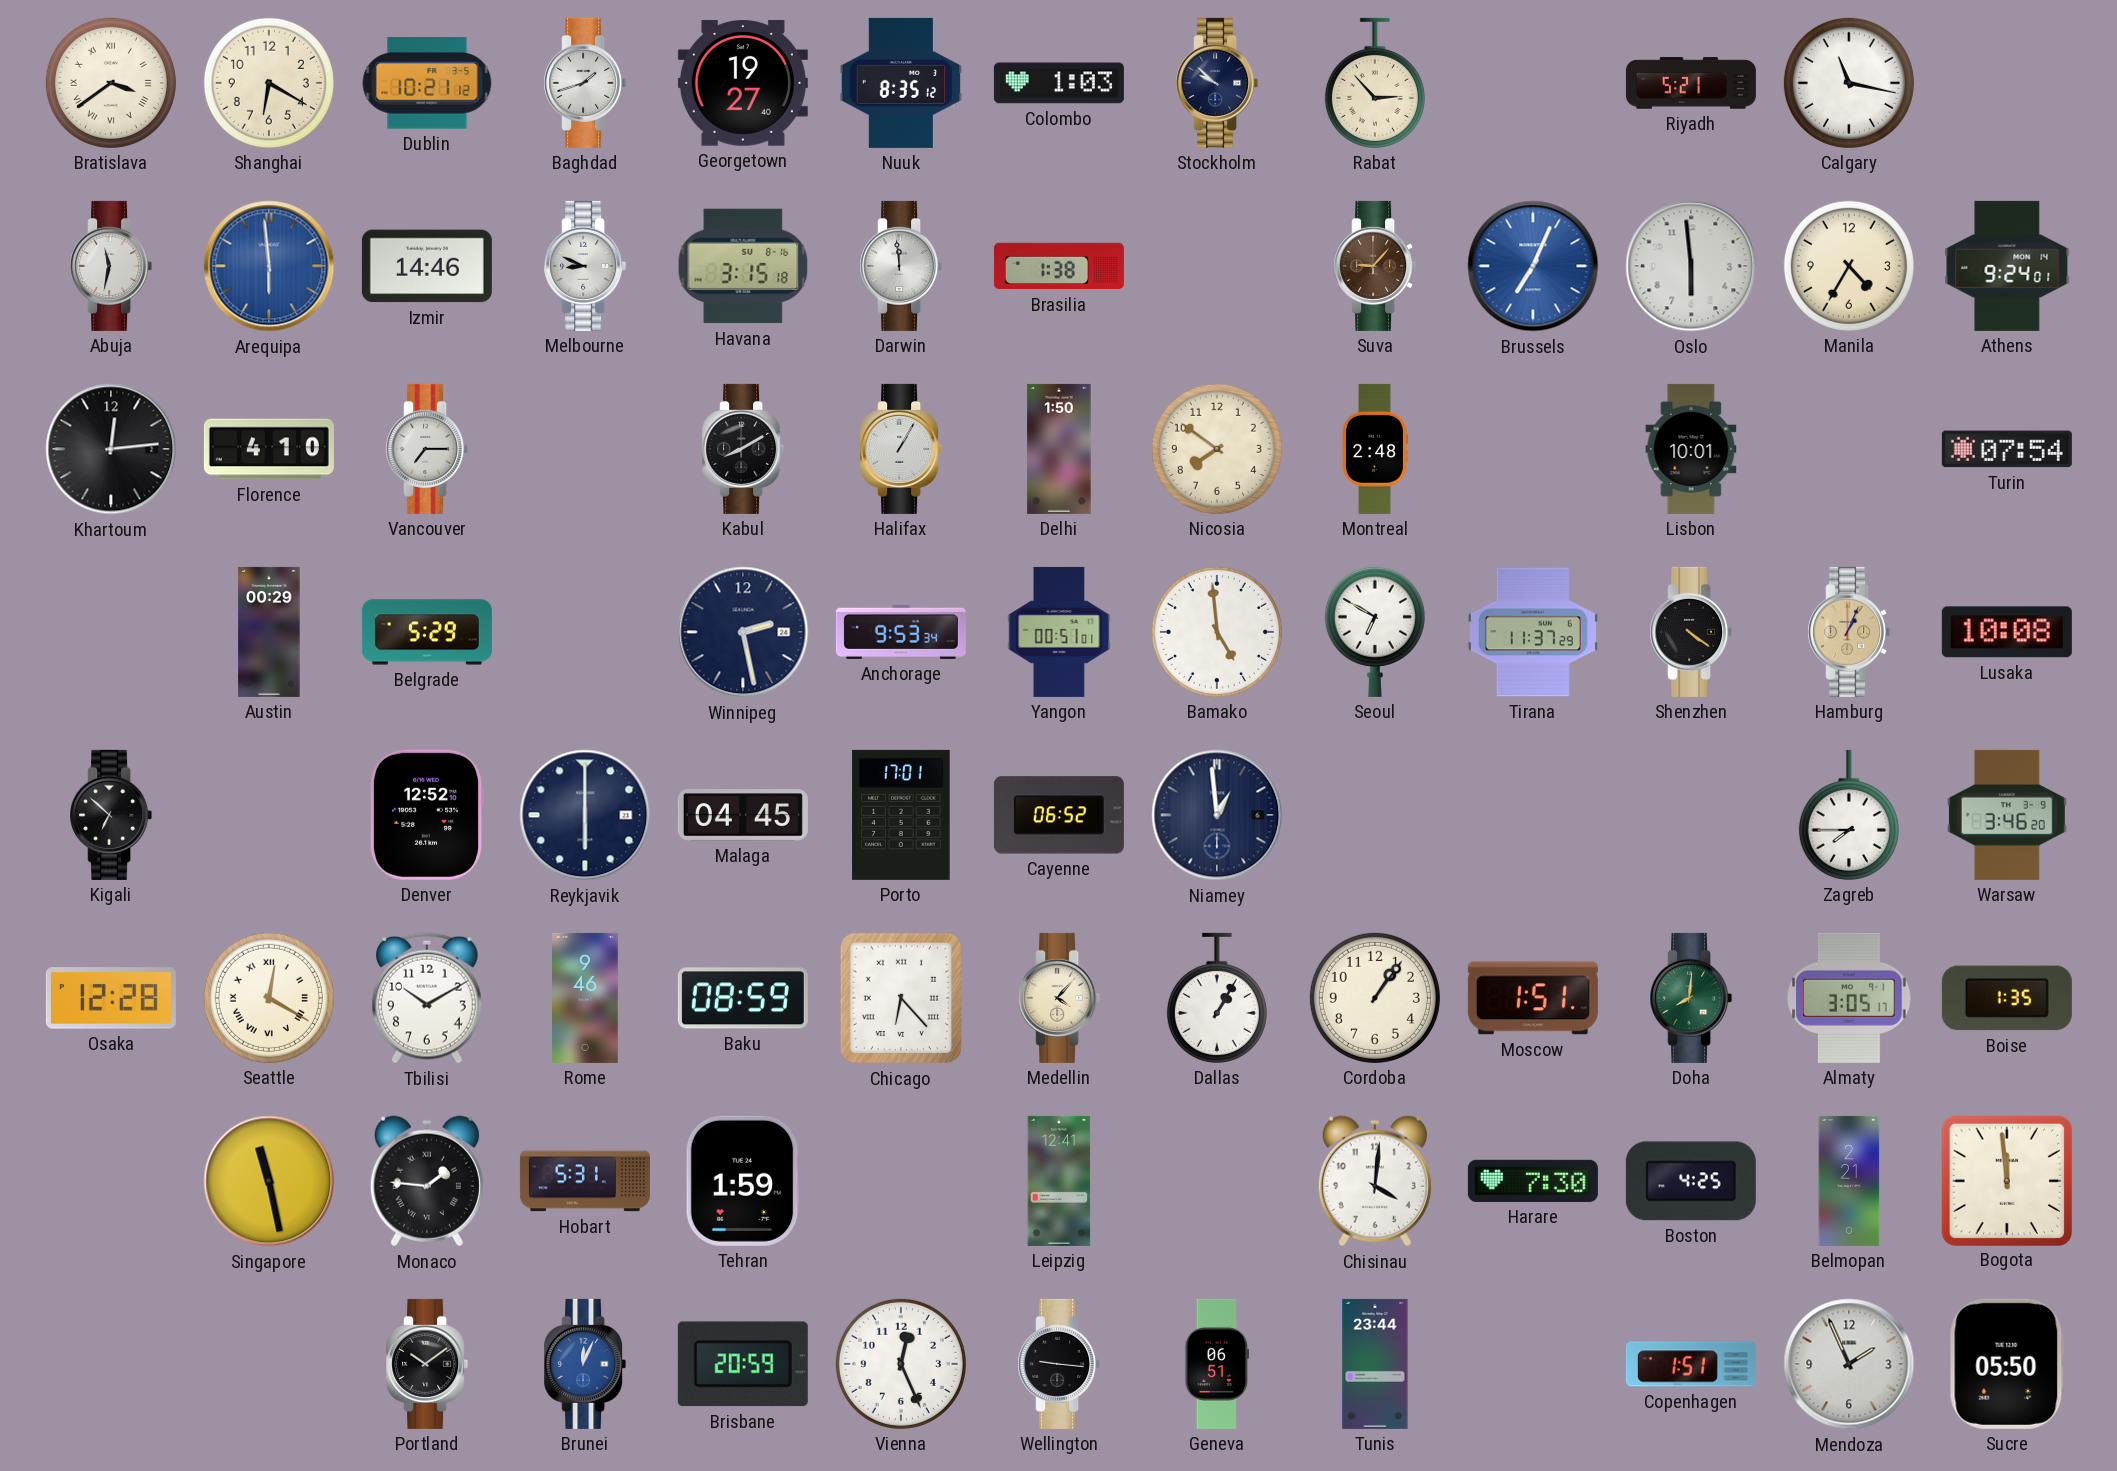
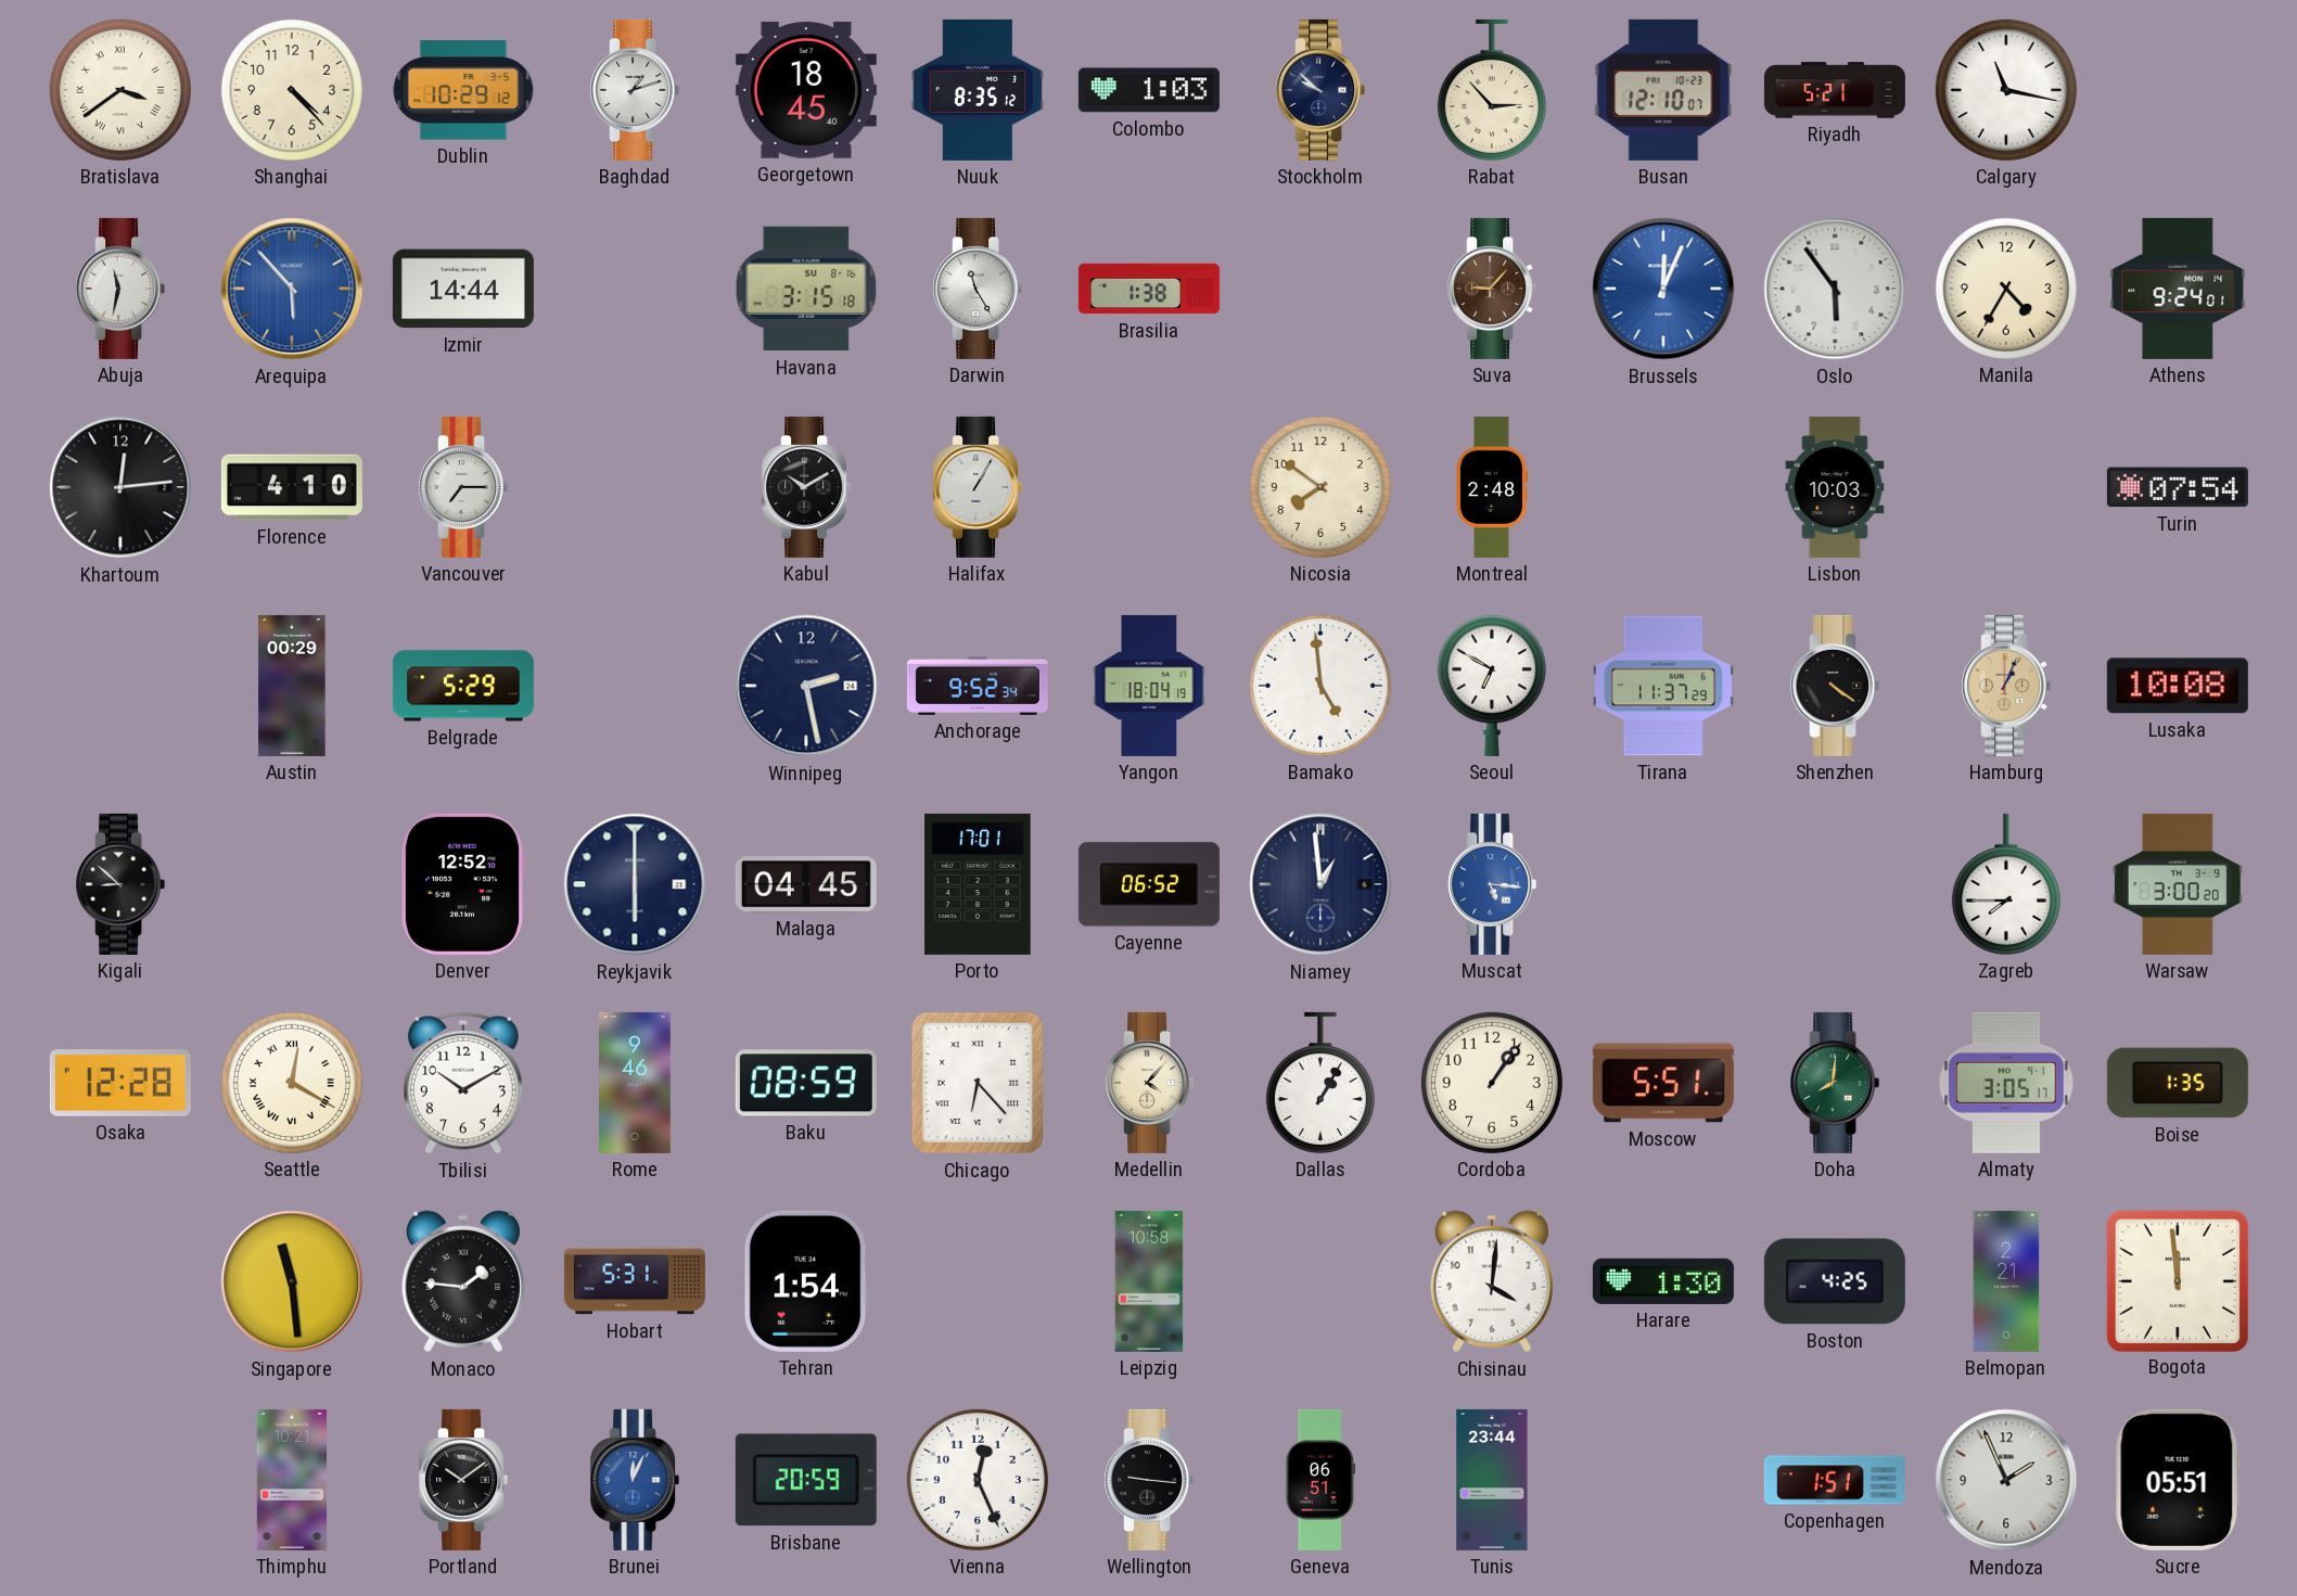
Shanghai: 6:20 -> 4:23 (292, 90)
Dublin: 10:21 -> 10:29 (463, 90)
Baghdad: 1:42 -> 1:12 (635, 90)
Georgetown: 19:27 -> 18:45 (806, 90)
Busan: none -> 12:10 (1663, 90)
Arequipa: 5:59 -> 5:53 (292, 289)
Izmir: 14:46 -> 14:44 (463, 289)
Melbourne: 8:49 -> none (585, 266)
Darwin: 11:59 -> 11:25 (978, 289)
Brussels: 7:04 -> 12:04 (1663, 289)
Oslo: 5:59 -> 5:54 (1835, 289)
Kabul: 8:10 -> 10:10 (806, 487)
Delhi: 1:50 -> none (1059, 449)
Lisbon: 10:01 -> 10:03 (1835, 487)
Anchorage: 9:53 -> 9:52 (978, 686)
Yangon: 00:51 -> 18:04 (1149, 686)
Kigali: 6:52 -> 8:52 (120, 884)
Muscat: none -> 5:16 (1492, 884)
Warsaw: 3:46 -> 3:00 (2178, 884)
Moscow: 1:51 -> 5:51 (1663, 1083)
Singapore: 11:28 -> 11:29 (292, 1281)
Tehran: 1:59 -> 1:54 (806, 1281)
Leipzig: 12:41 -> 10:58 (1149, 1281)
Harare: 7:30 -> 1:30 (1663, 1281)
Thimphu: none -> 10:21 (292, 1480)
Sucre: 05:50 -> 05:51 (2178, 1480)
